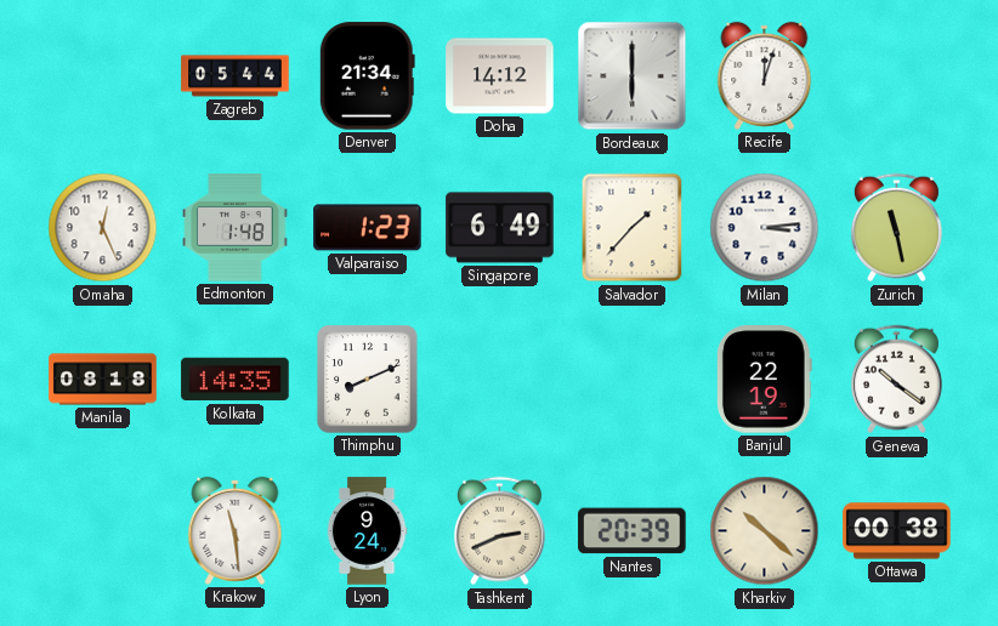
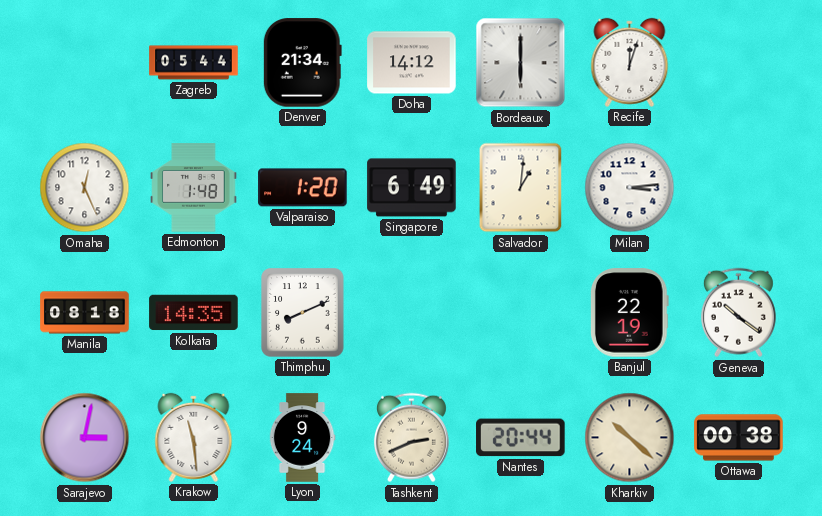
Valparaiso: 1:23 -> 1:20 (303, 188)
Salvador: 1:37 -> 1:01 (521, 188)
Zurich: 11:28 -> none (896, 228)
Sarajevo: none -> 3:02 (85, 438)
Nantes: 20:39 -> 20:44 (521, 438)
